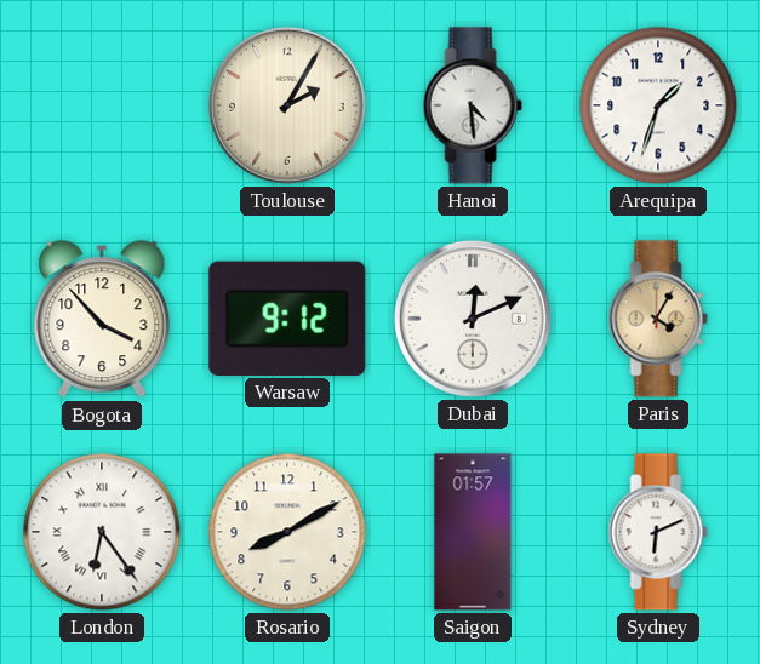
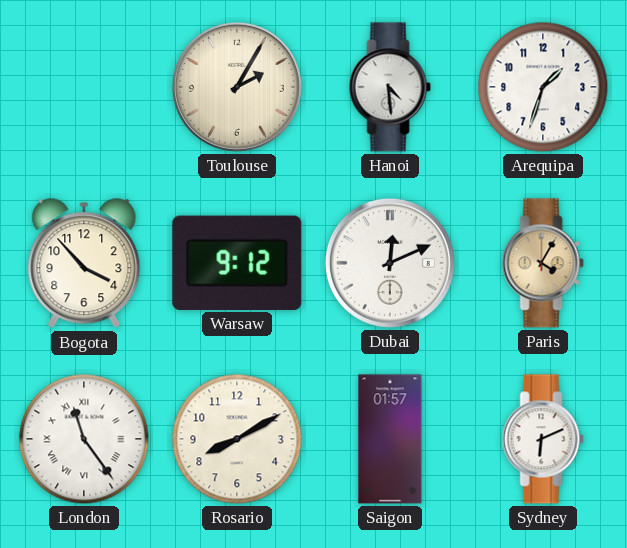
London: 6:24 -> 11:24 (84, 439)
